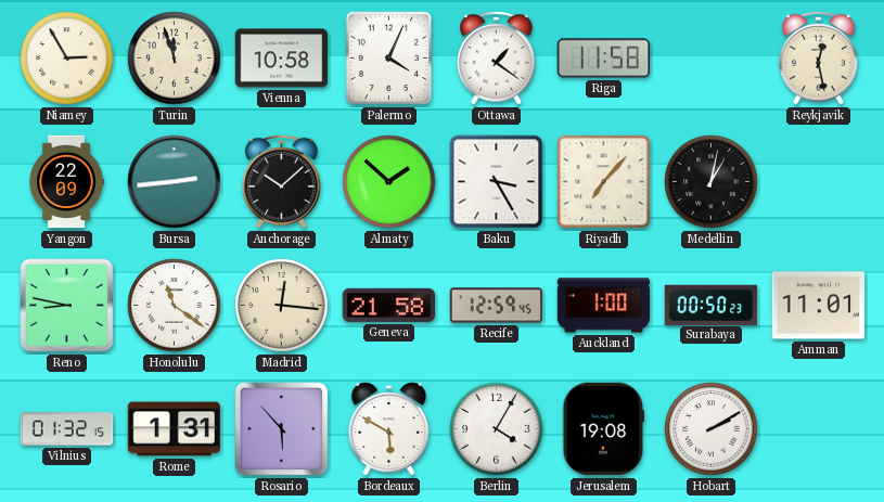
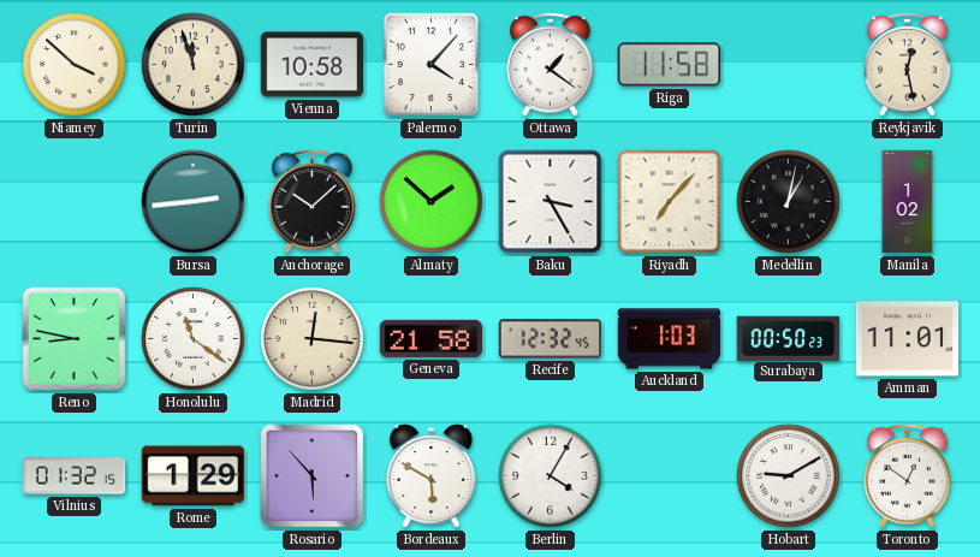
Niamey: 2:55 -> 3:52 (75, 65)
Palermo: 4:04 -> 4:07 (432, 65)
Yangon: 22:09 -> none (66, 182)
Manila: none -> 1:02 (908, 202)
Recife: 12:59 -> 12:32 (551, 339)
Auckland: 1:00 -> 1:03 (670, 339)
Rome: 1:31 -> 1:29 (194, 476)
Jerusalem: 19:08 -> none (603, 429)
Hobart: 2:10 -> 9:10 (789, 476)
Toronto: none -> 12:51 (908, 475)
